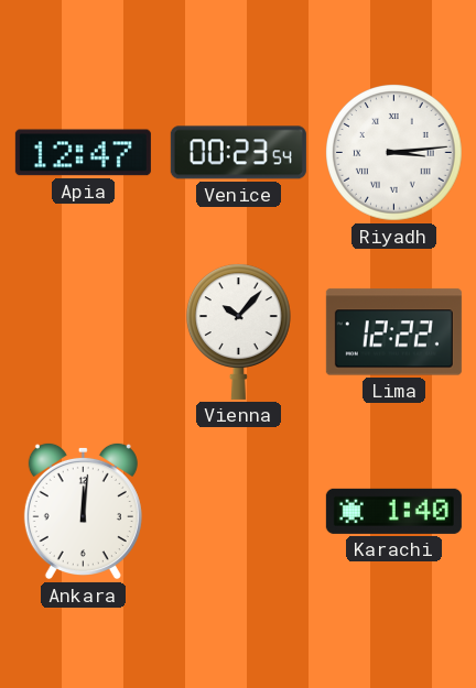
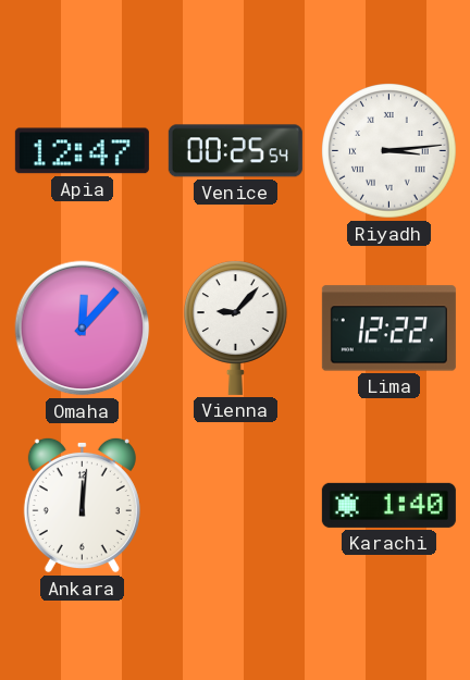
Venice: 00:23 -> 00:25 (235, 151)
Omaha: none -> 12:07 (83, 329)
Vienna: 10:07 -> 9:07 (235, 327)
